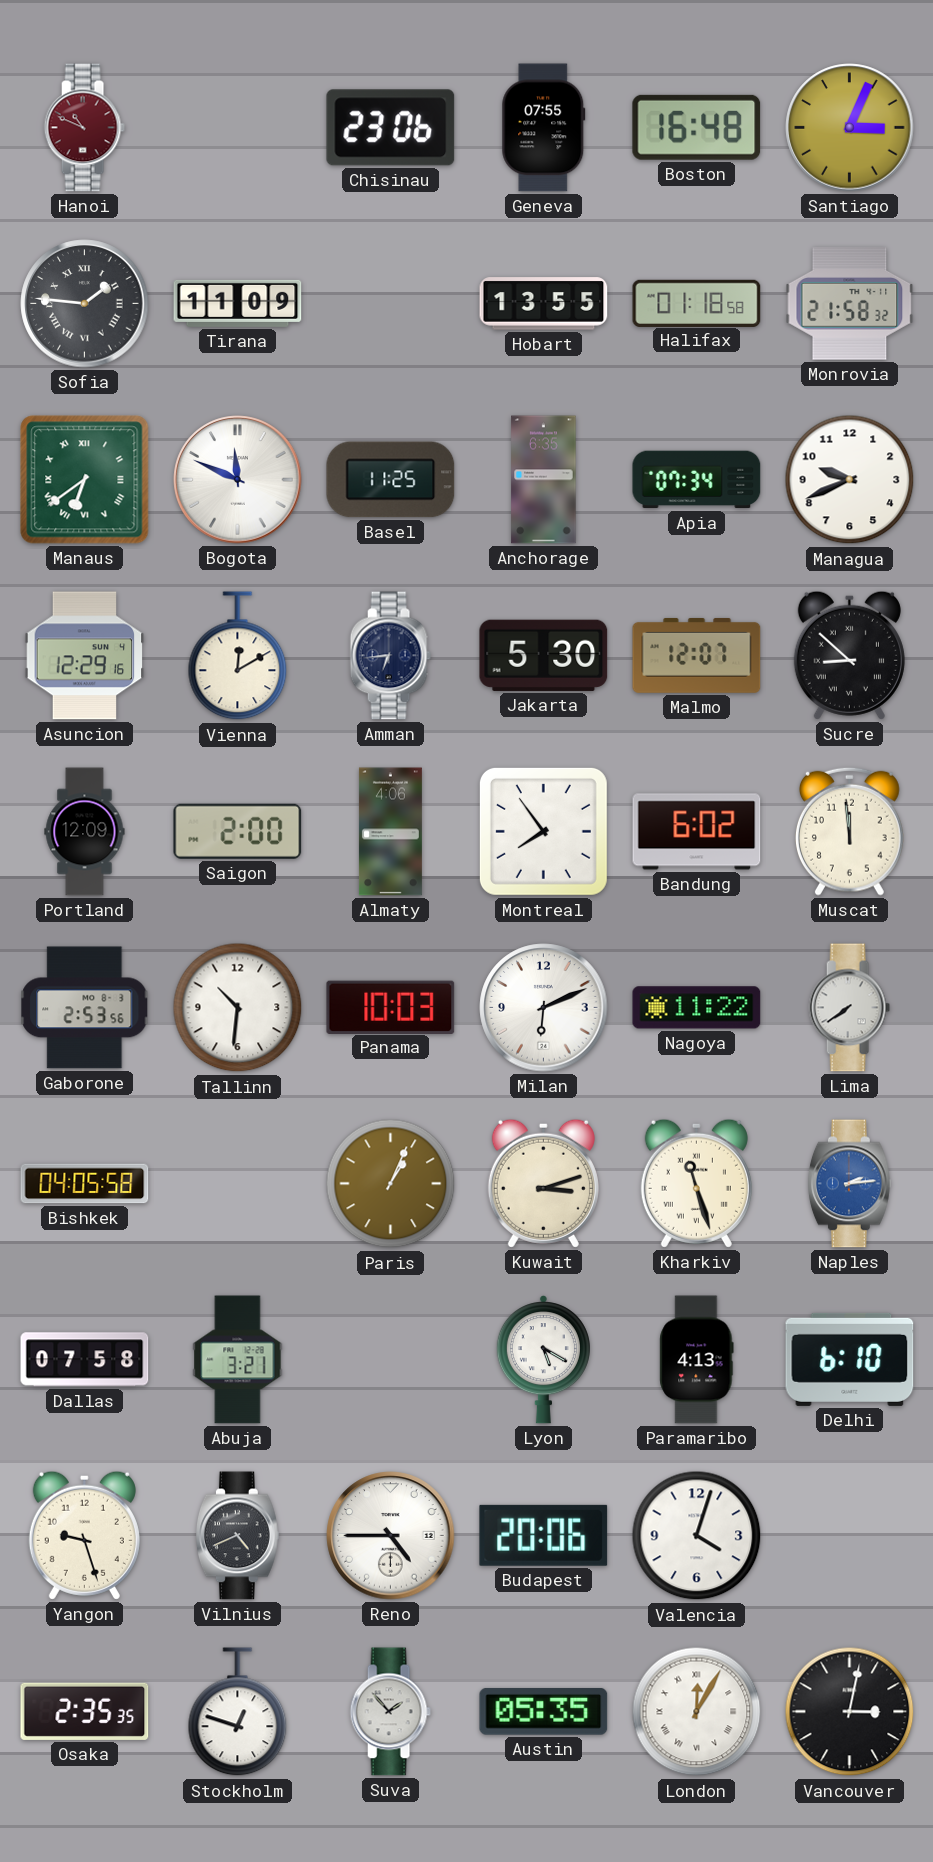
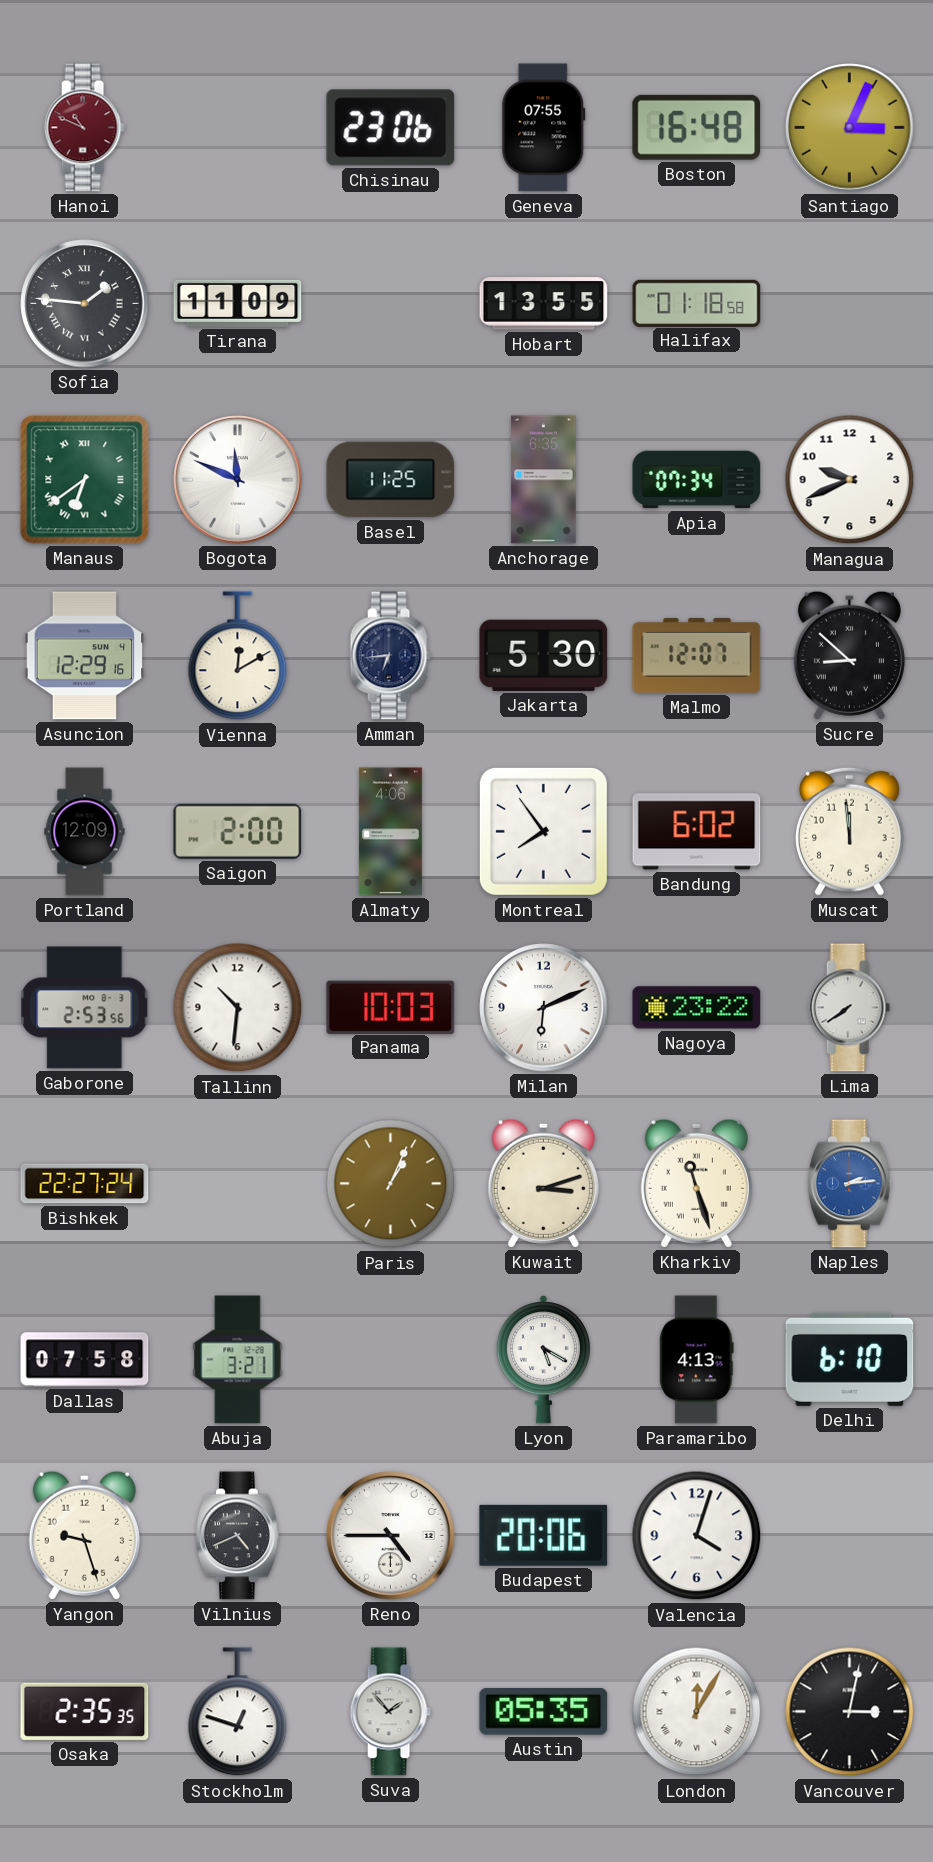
Monrovia: 21:58 -> none (850, 304)
Nagoya: 11:22 -> 23:22 (697, 1008)
Bishkek: 04:05 -> 22:27 (85, 1184)
